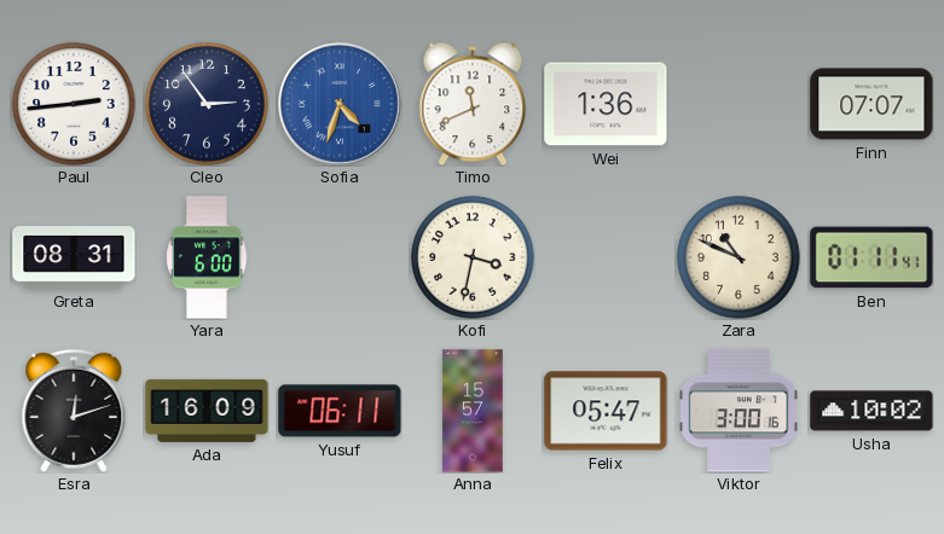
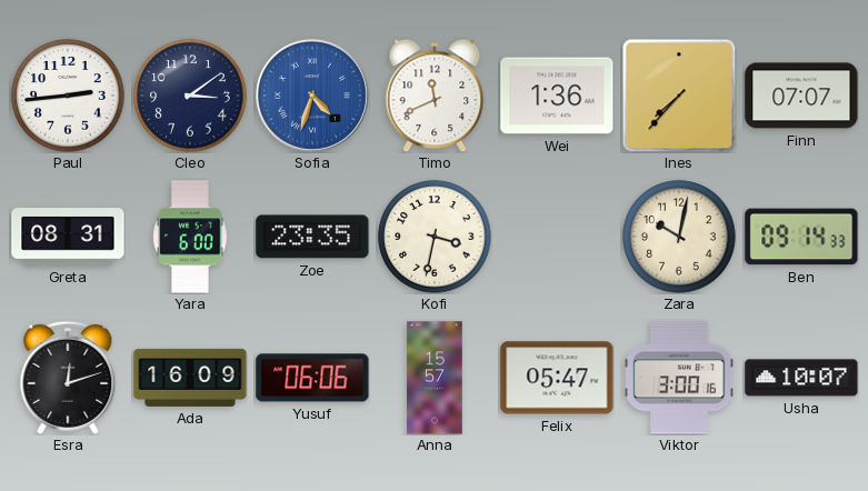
Cleo: 2:54 -> 3:09 (190, 96)
Ines: none -> 7:37 (679, 96)
Zoe: none -> 23:35 (312, 237)
Zara: 10:49 -> 10:02 (679, 237)
Ben: 01:11 -> 09:14 (801, 237)
Yusuf: 06:11 -> 06:06 (312, 378)
Usha: 10:02 -> 10:07 (801, 378)
